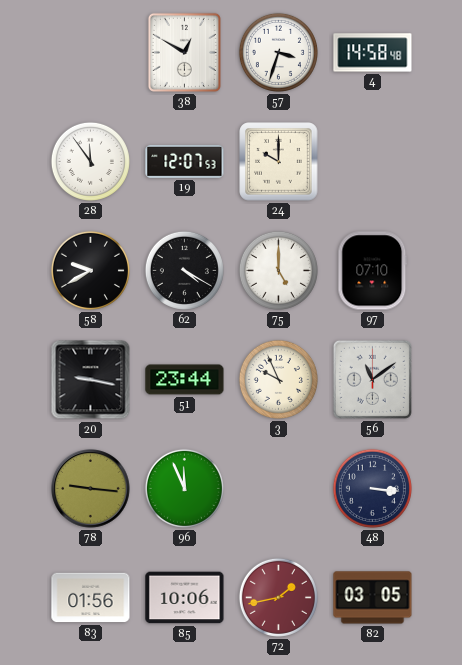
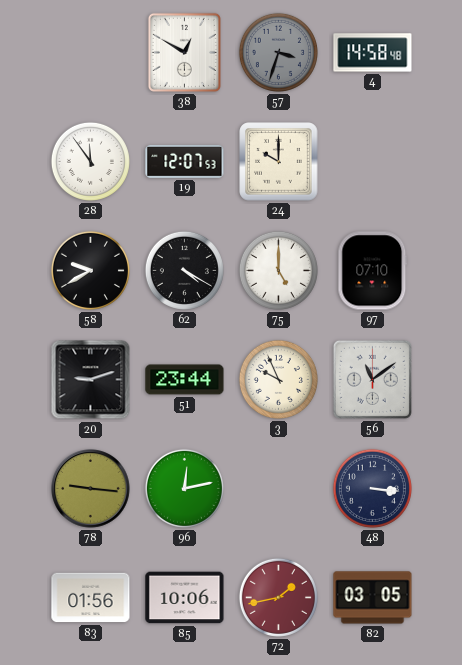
57 dial: white -> grey (278, 52)
20: 9:17 -> 9:12 (91, 380)
96: 11:56 -> 12:13 (184, 488)
